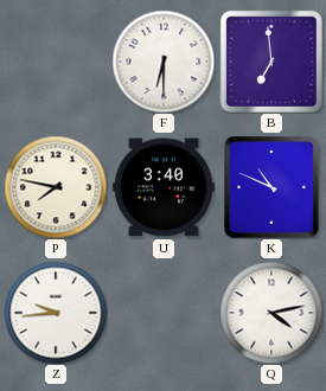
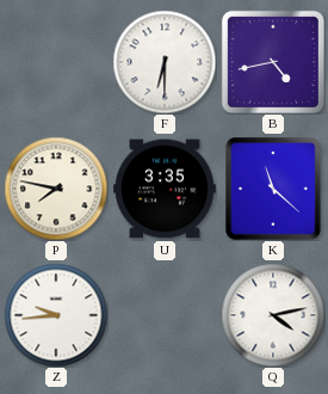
B: 6:59 -> 4:43 (273, 62)
U: 3:40 -> 3:35 (165, 189)
K: 10:49 -> 11:22 (273, 189)
